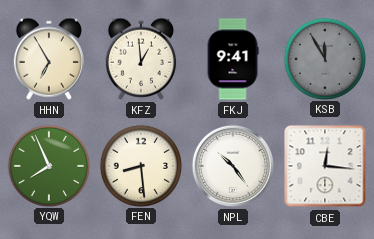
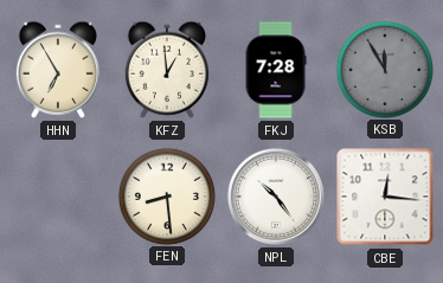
FKJ: 9:41 -> 7:28 (276, 70)
YQW: 7:56 -> none (48, 165)
